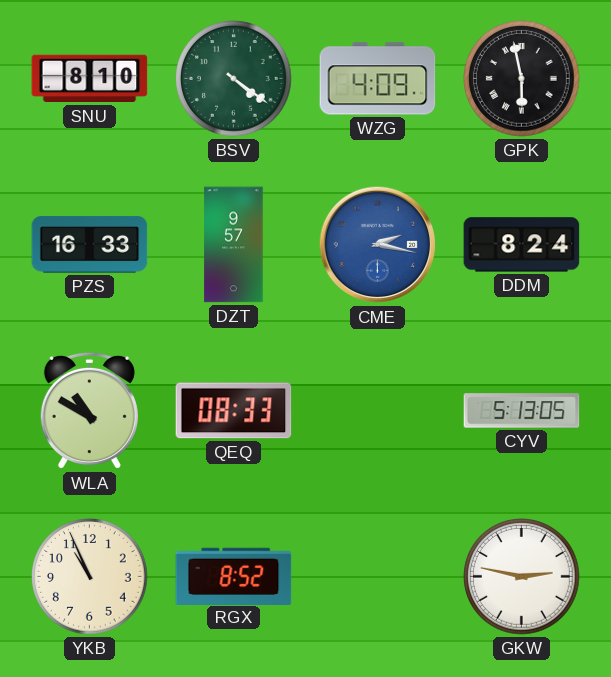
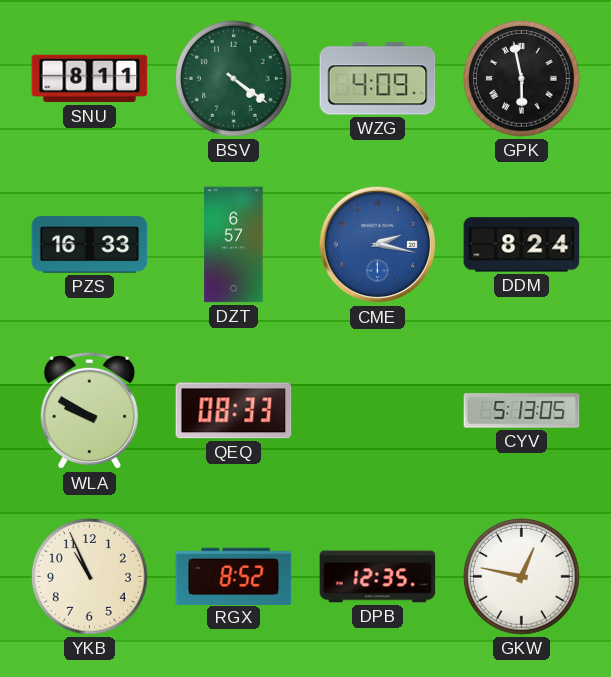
SNU: 8:10 -> 8:11 (90, 79)
DZT: 9:57 -> 6:57 (234, 245)
WLA: 10:50 -> 9:50 (89, 411)
DPB: none -> 12:35 (378, 577)
GKW: 2:47 -> 12:47 (522, 577)
